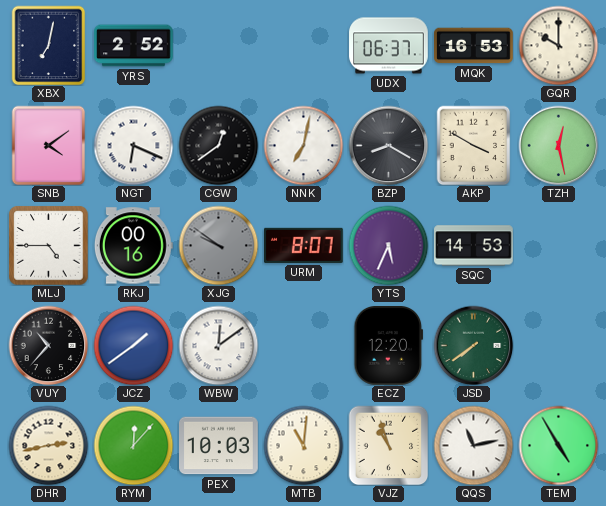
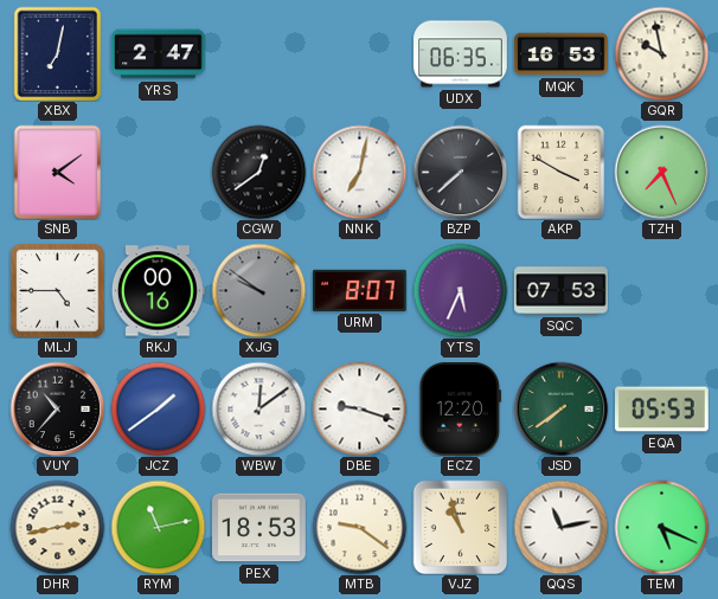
YRS: 2:52 -> 2:47 (159, 54)
UDX: 06:37 -> 06:35 (461, 54)
GQR: 10:00 -> 9:58 (661, 53)
NGT: 6:19 -> none (133, 145)
BZP: 8:20 -> 7:38 (460, 172)
TZH: 12:28 -> 7:26 (661, 172)
SQC: 14:53 -> 07:53 (562, 291)
DBE: none -> 9:18 (359, 408)
EQA: none -> 05:53 (662, 410)
RYM: 12:07 -> 11:13 (158, 527)
PEX: 10:03 -> 18:53 (259, 528)
MTB: 11:01 -> 9:21 (359, 527)
TEM: 4:55 -> 5:19 (661, 527)
